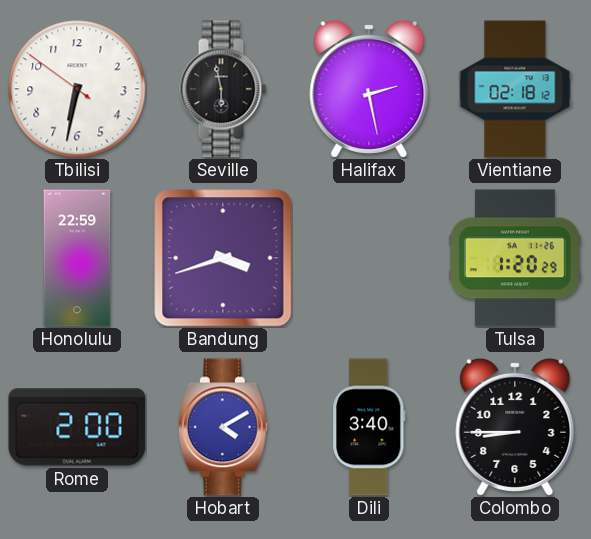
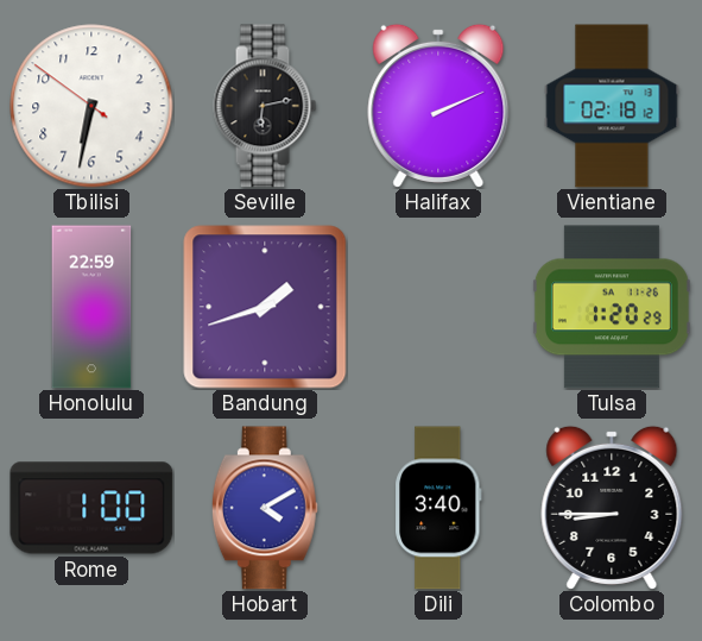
Seville: 5:58 -> 6:13 (265, 106)
Halifax: 2:28 -> 2:11 (438, 106)
Bandung: 3:42 -> 1:42 (265, 307)
Rome: 2:00 -> 1:00 (91, 508)
